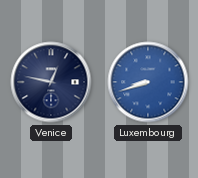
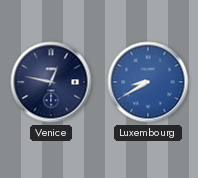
Luxembourg: 8:42 -> 8:40 (148, 82)
